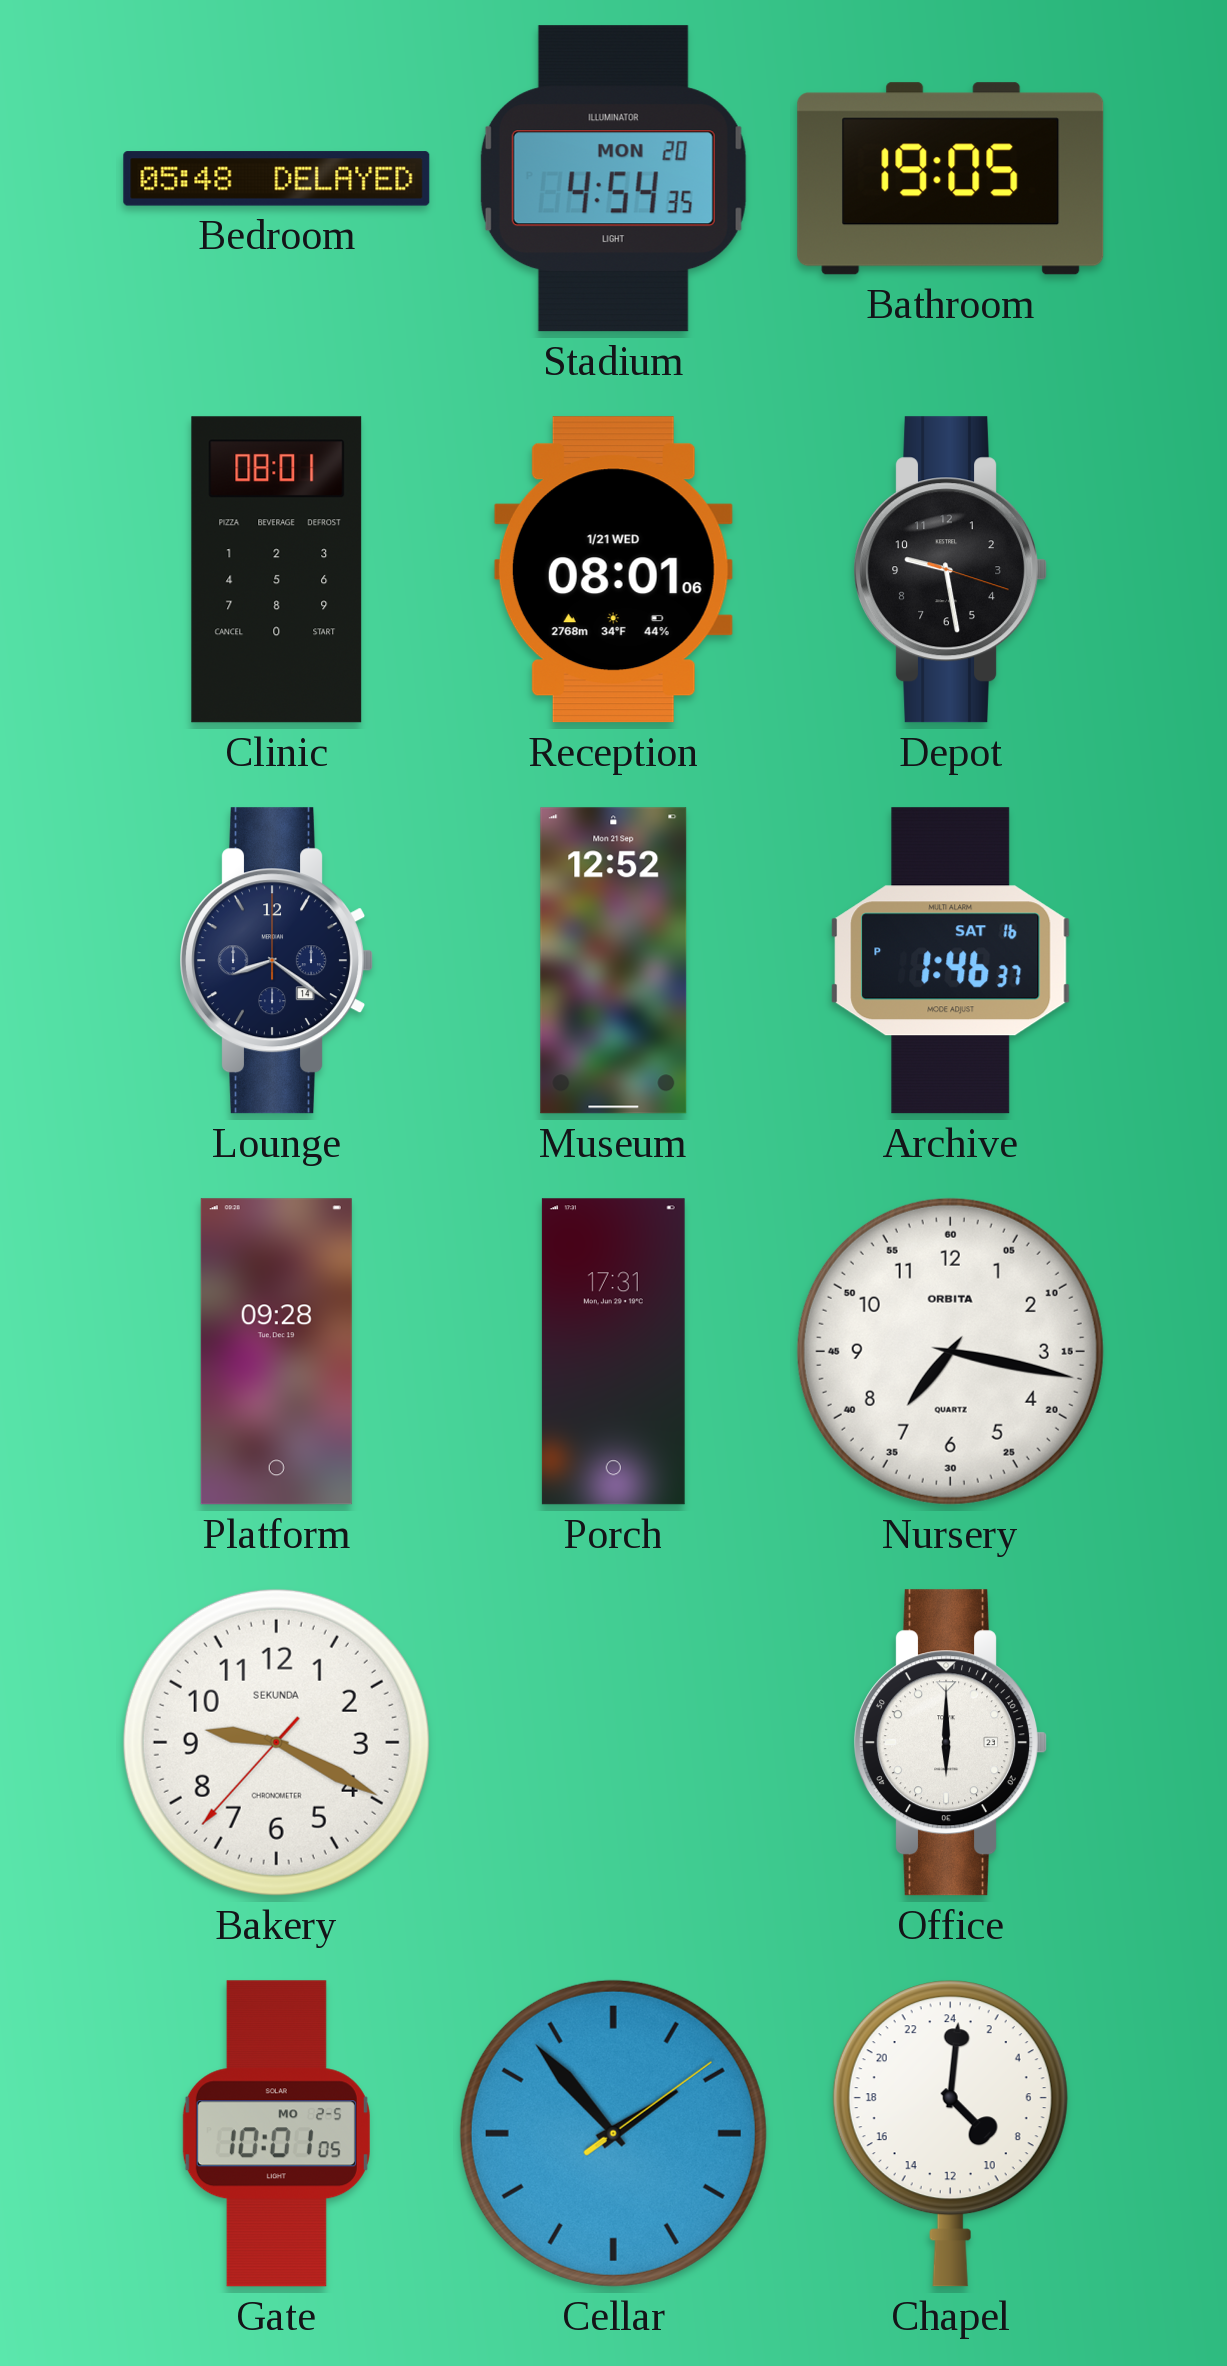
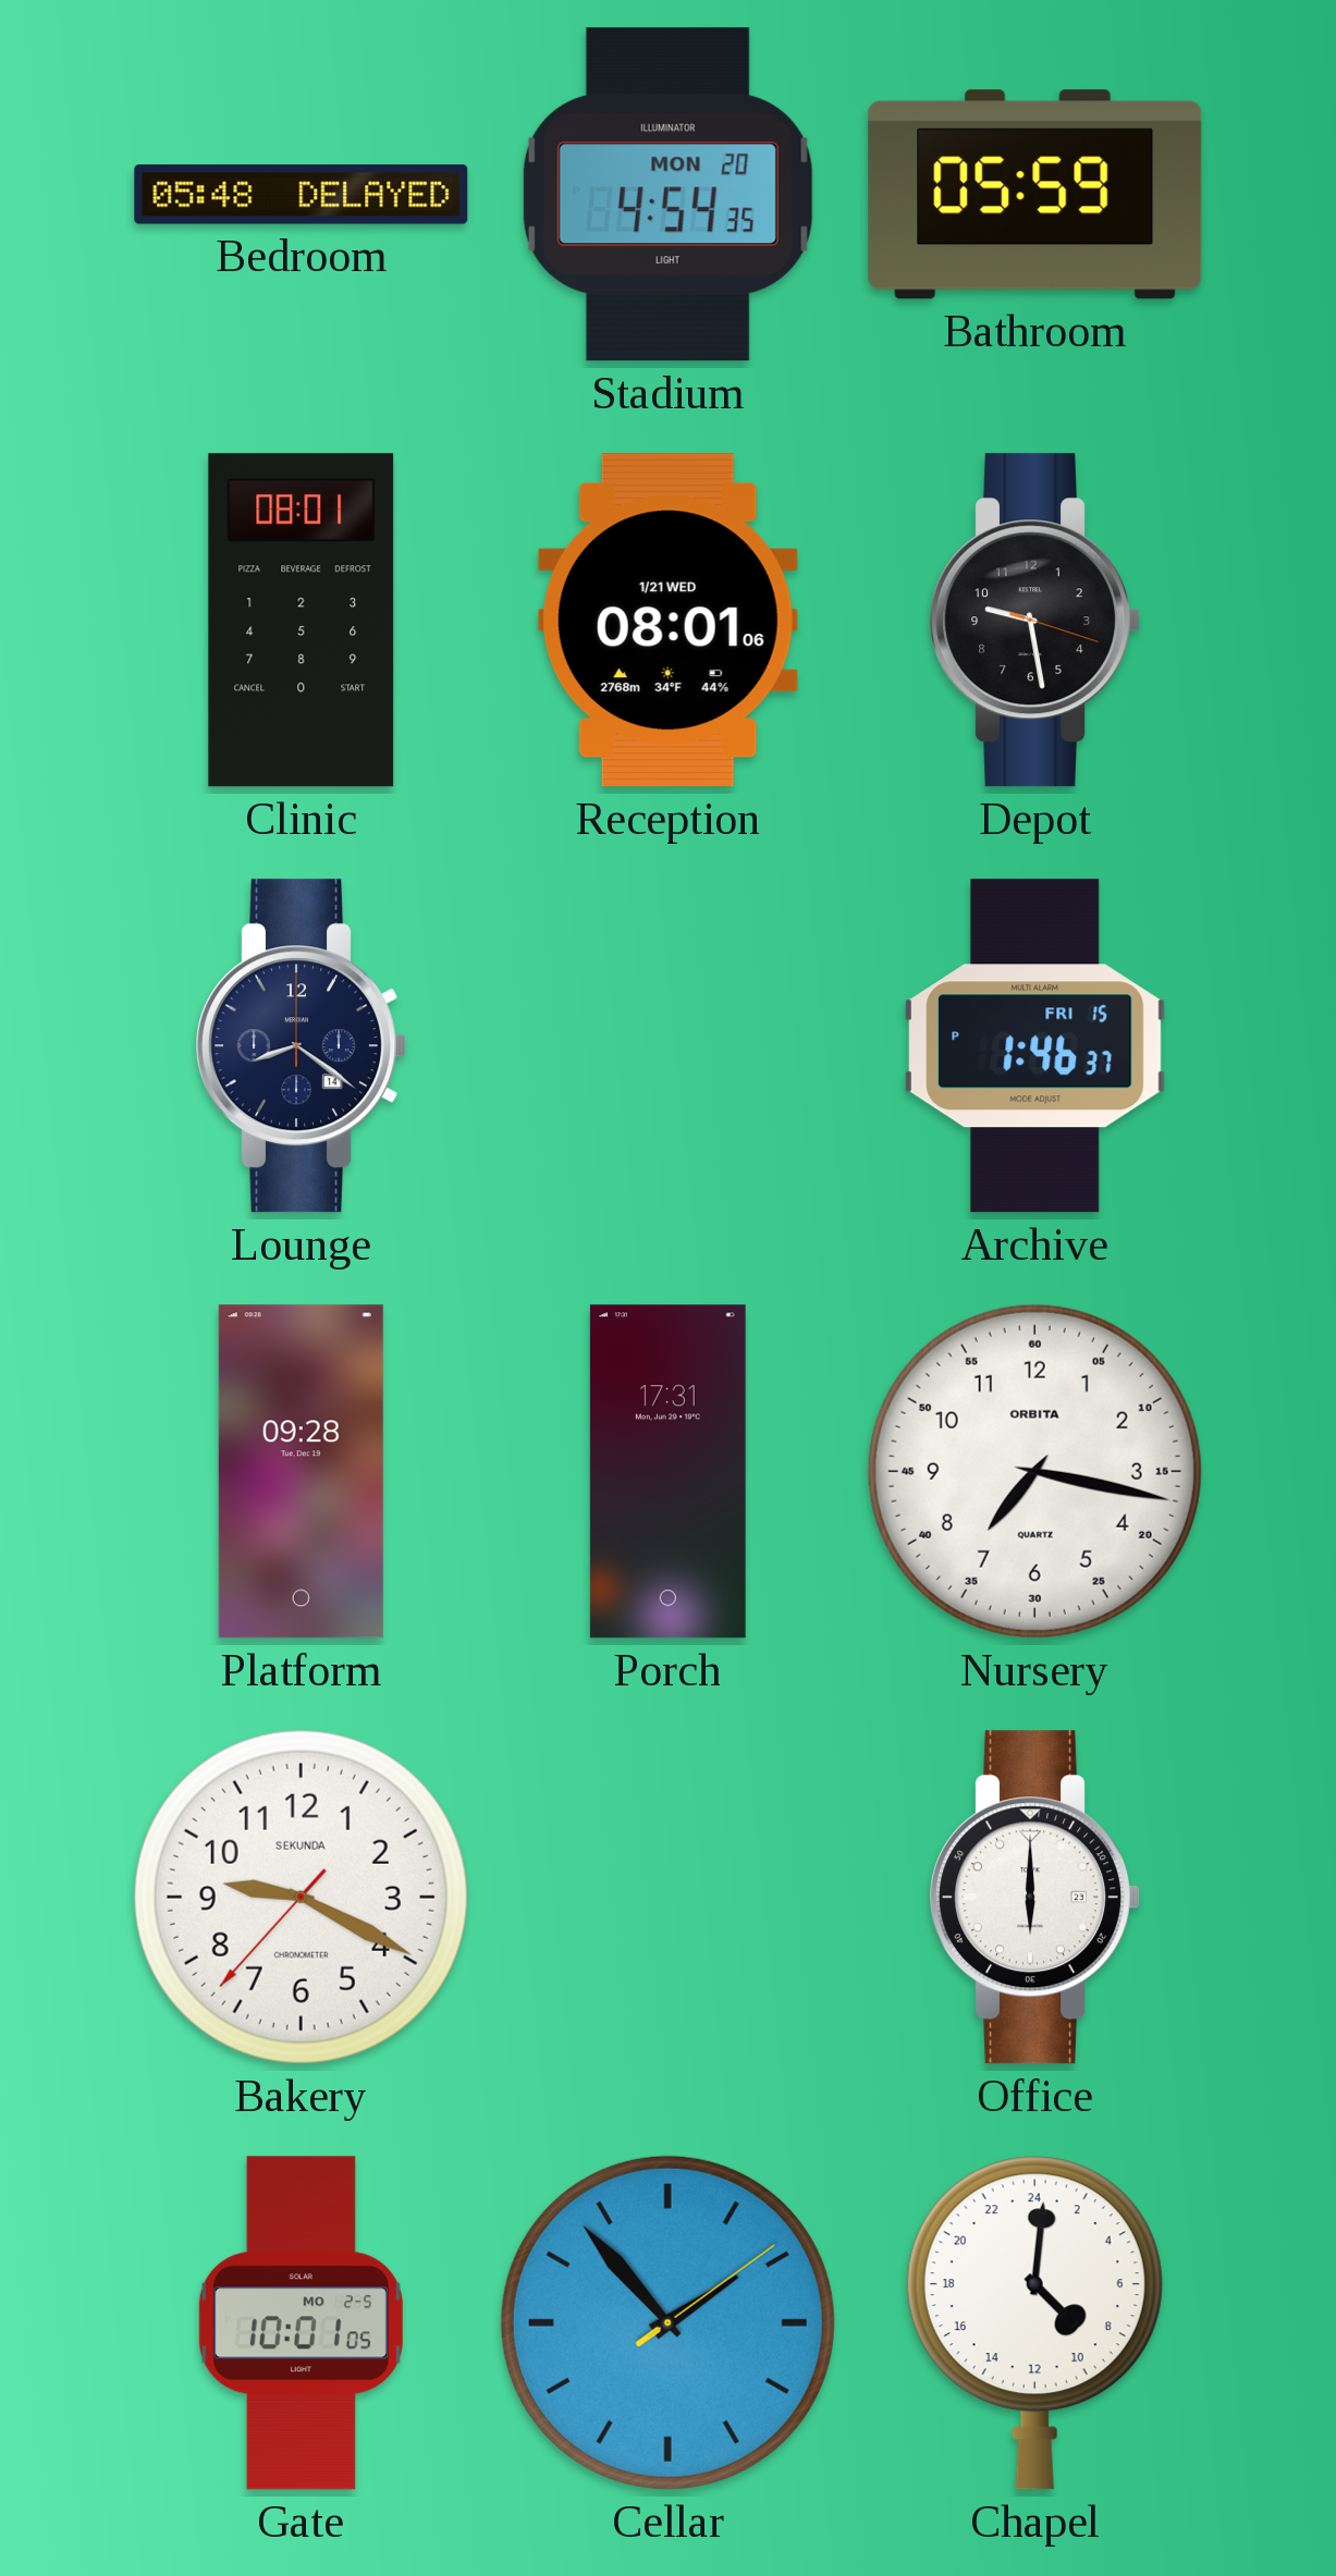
Bathroom: 19:05 -> 05:59 (1035, 195)
Museum: 12:52 -> none (614, 961)
Archive date: SAT 16 -> FRI 15 (1035, 1046)
